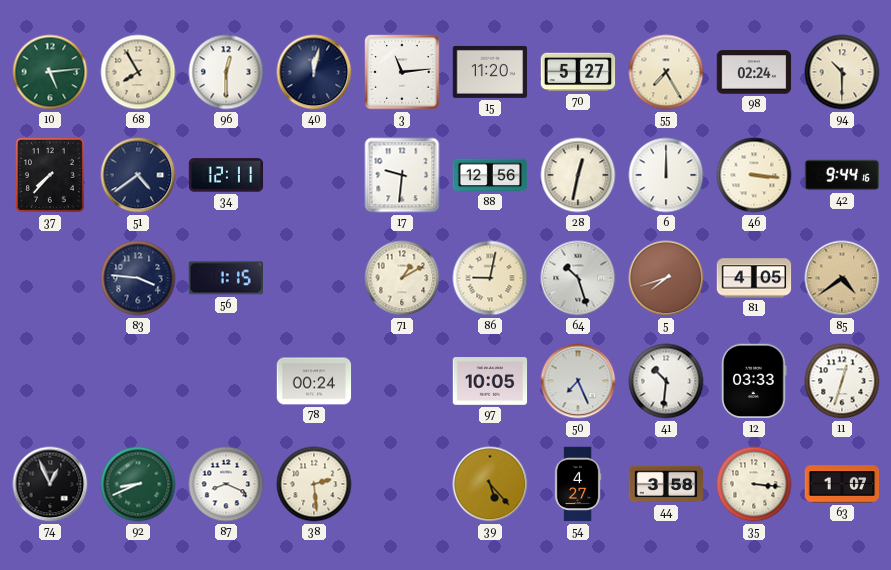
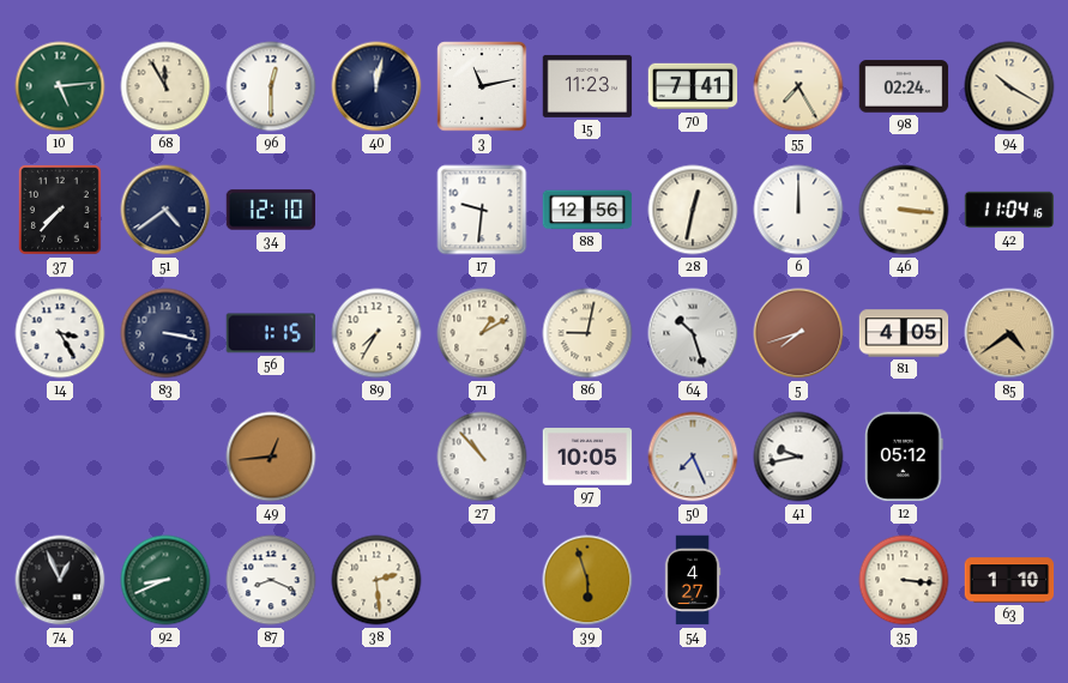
68: 7:55 -> 11:55 (165, 86)
3: 11:14 -> 11:13 (482, 86)
15: 11:20 -> 11:23 (587, 86)
70: 5:27 -> 7:41 (693, 86)
94: 10:30 -> 10:20 (1009, 86)
34: 12:11 -> 12:10 (271, 210)
42: 9:44 -> 11:04 (1009, 210)
14: none -> 3:25 (60, 333)
83: 3:46 -> 3:17 (165, 333)
89: none -> 7:35 (376, 333)
49: none -> 12:44 (271, 457)
78: 00:24 -> none (314, 381)
27: none -> 10:53 (482, 457)
41: 10:31 -> 9:43 (798, 457)
12: 03:33 -> 05:12 (904, 457)
11: 12:33 -> none (842, 381)
39: 5:23 -> 5:57 (587, 580)
44: 3:58 -> none (666, 484)
63: 1:07 -> 1:10 (1009, 580)
